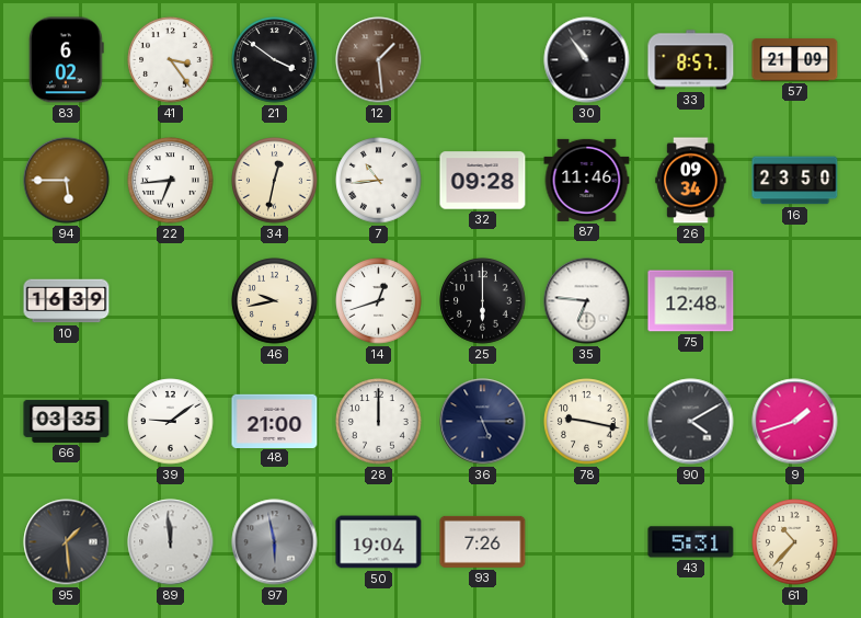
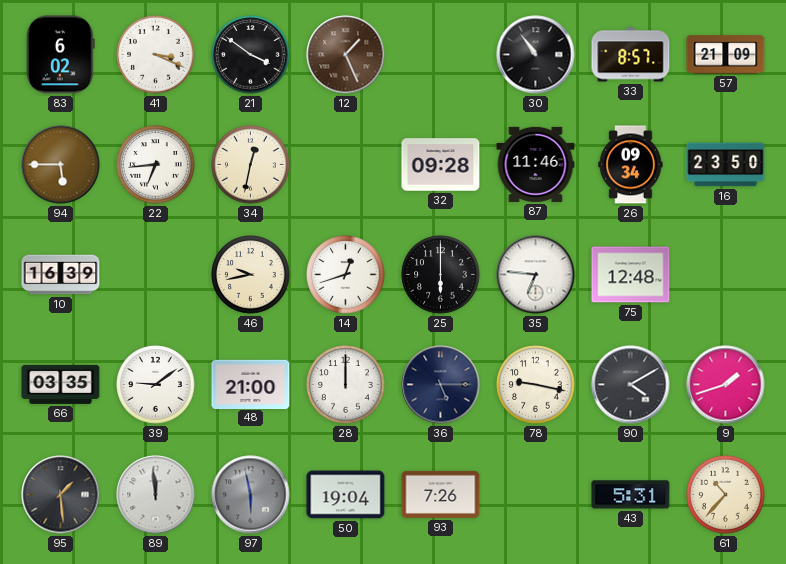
41: 3:24 -> 3:19 (156, 55)
12: 1:29 -> 1:26 (346, 55)
7: 10:44 -> none (379, 181)
